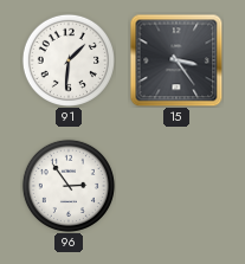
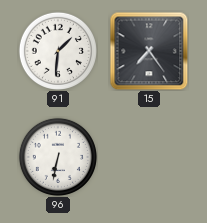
15: 3:24 -> 7:24 (149, 51)
96: 2:54 -> 6:32 (58, 157)
